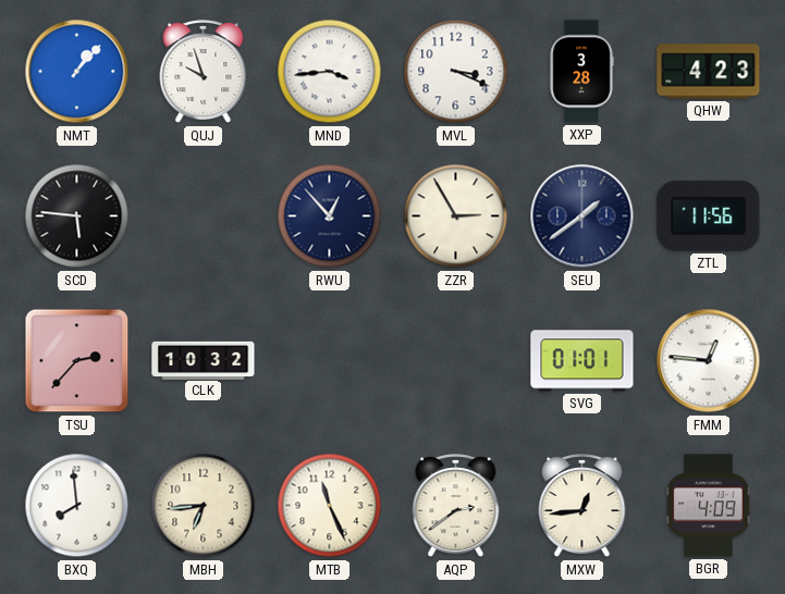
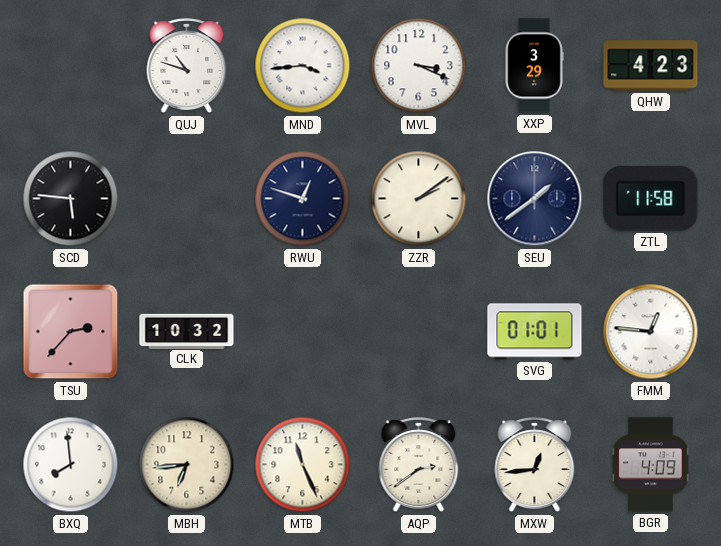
NMT: 1:07 -> none (77, 72)
QUJ: 9:57 -> 10:48 (187, 66)
XXP: 3:28 -> 3:29 (534, 66)
RWU: 12:53 -> 12:48 (303, 199)
ZZR: 2:55 -> 2:09 (419, 199)
ZTL: 11:56 -> 11:58 (651, 198)
